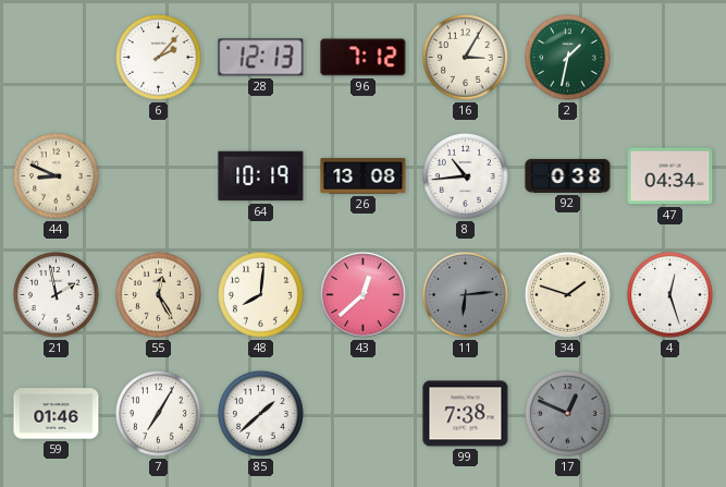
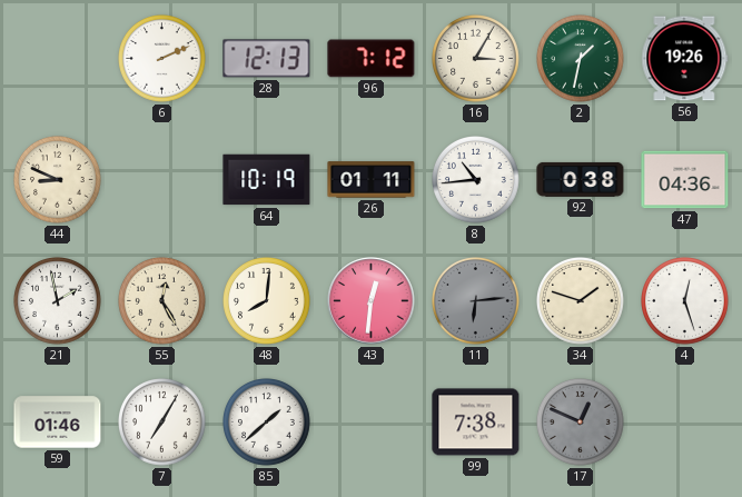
6: 2:07 -> 2:11 (162, 59)
56: none -> 19:26 (685, 59)
26: 13:08 -> 01:11 (372, 180)
47: 04:34 -> 04:36 (685, 180)
43: 12:38 -> 12:31 (372, 301)
